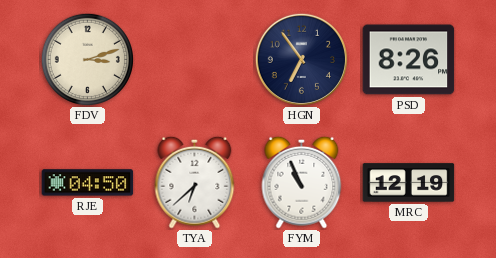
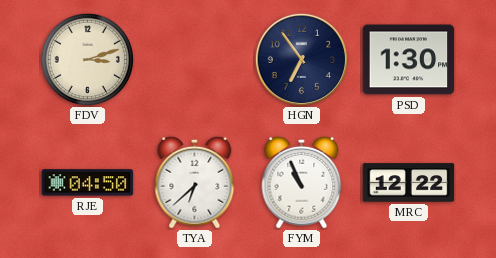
PSD: 8:26 -> 1:30 (409, 60)
MRC: 12:19 -> 12:22 (409, 183)
